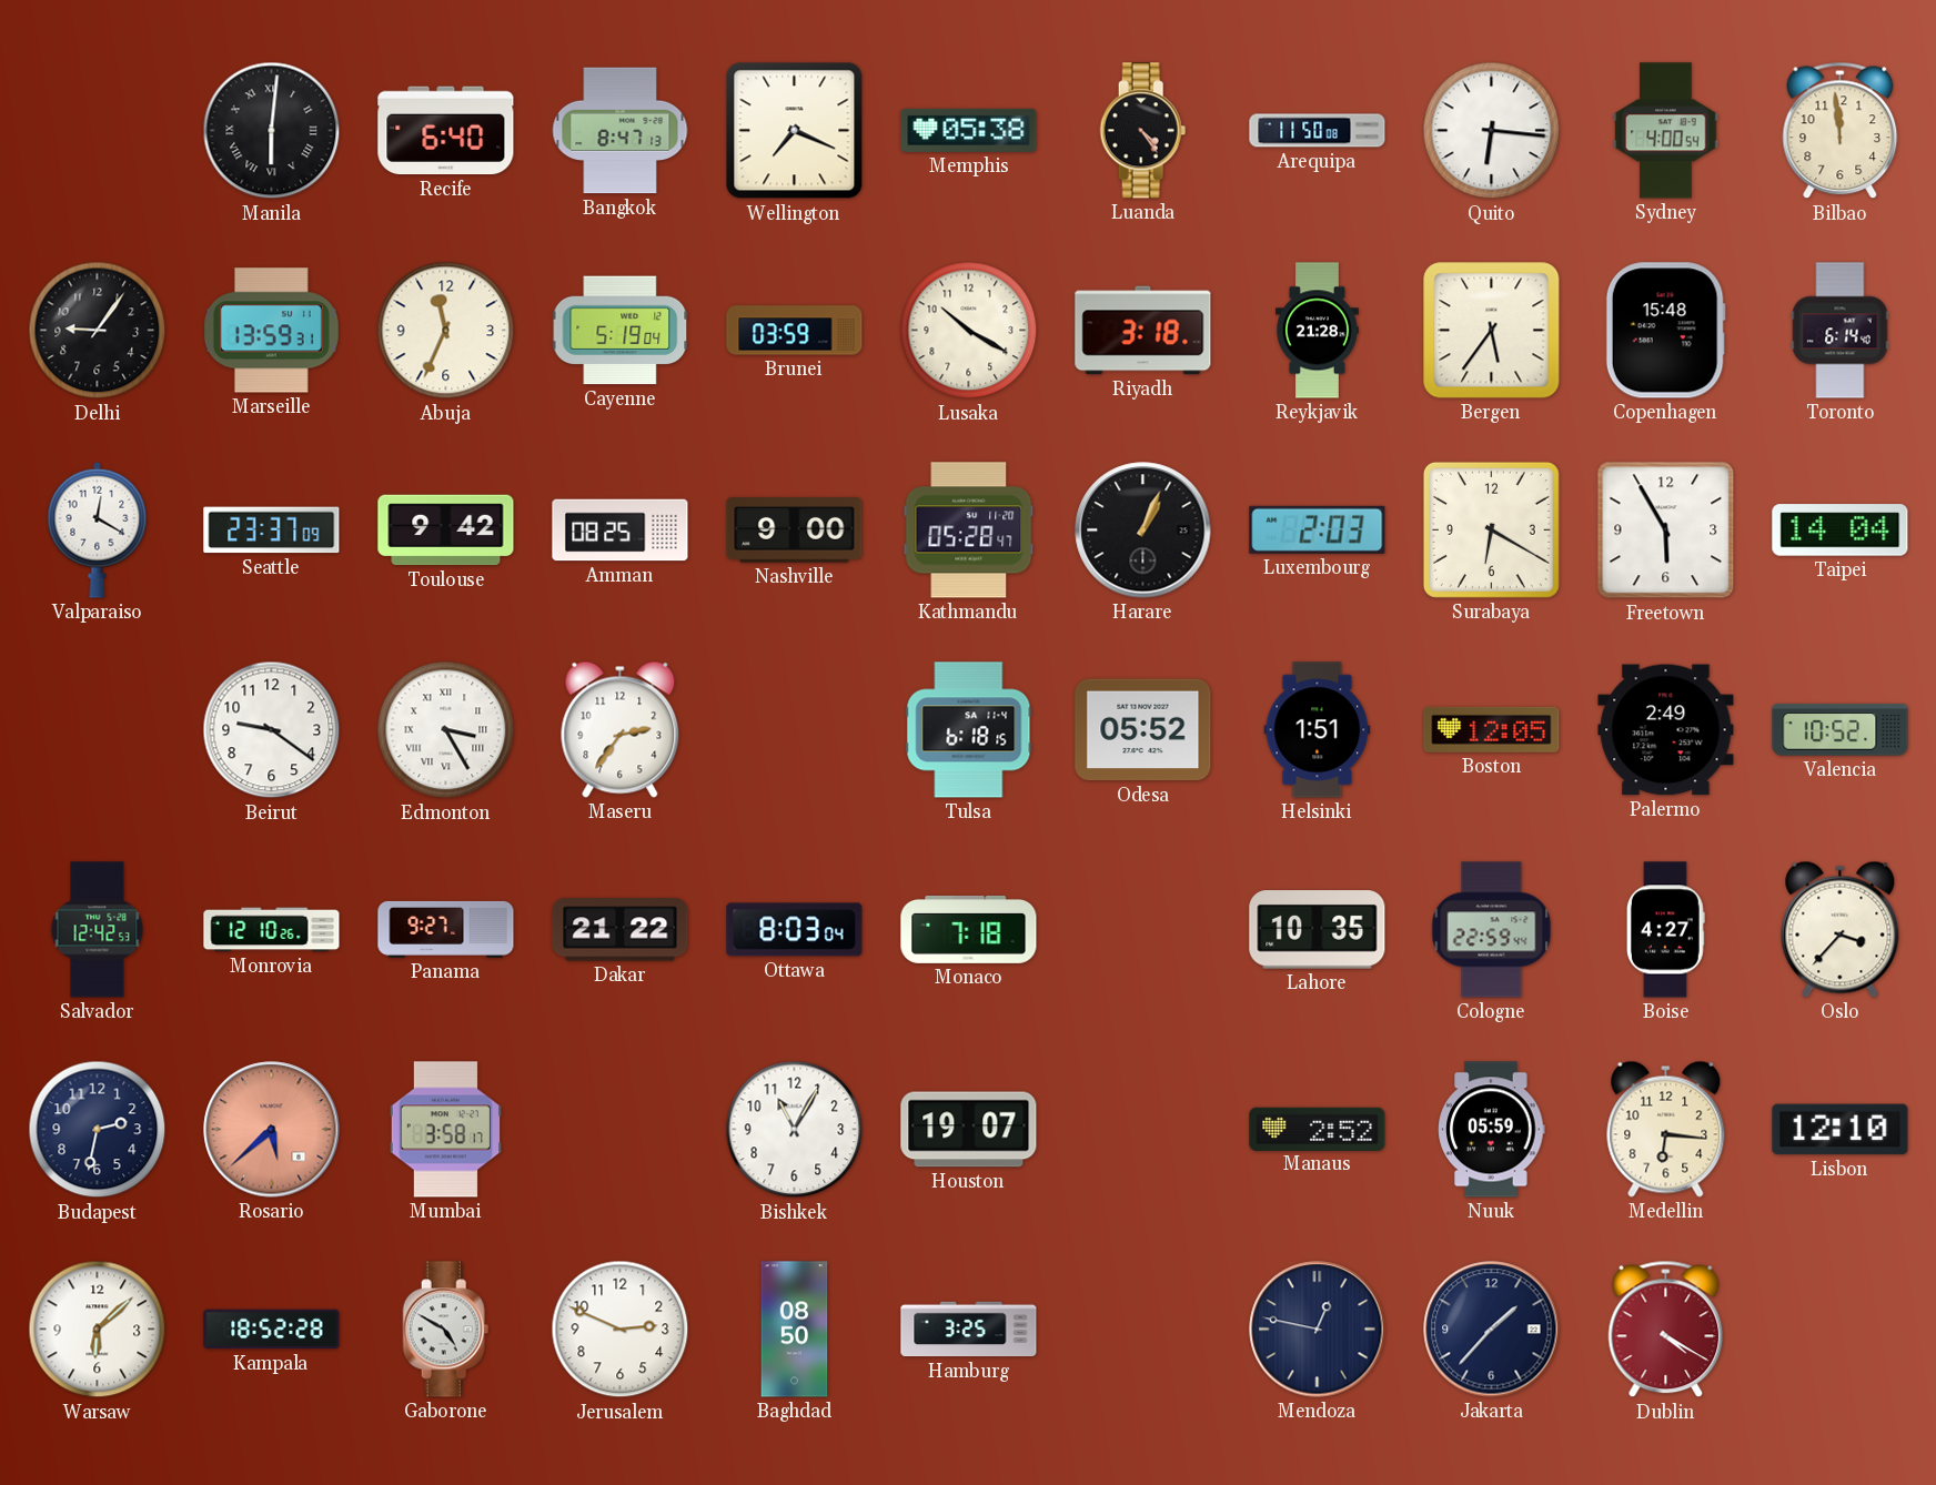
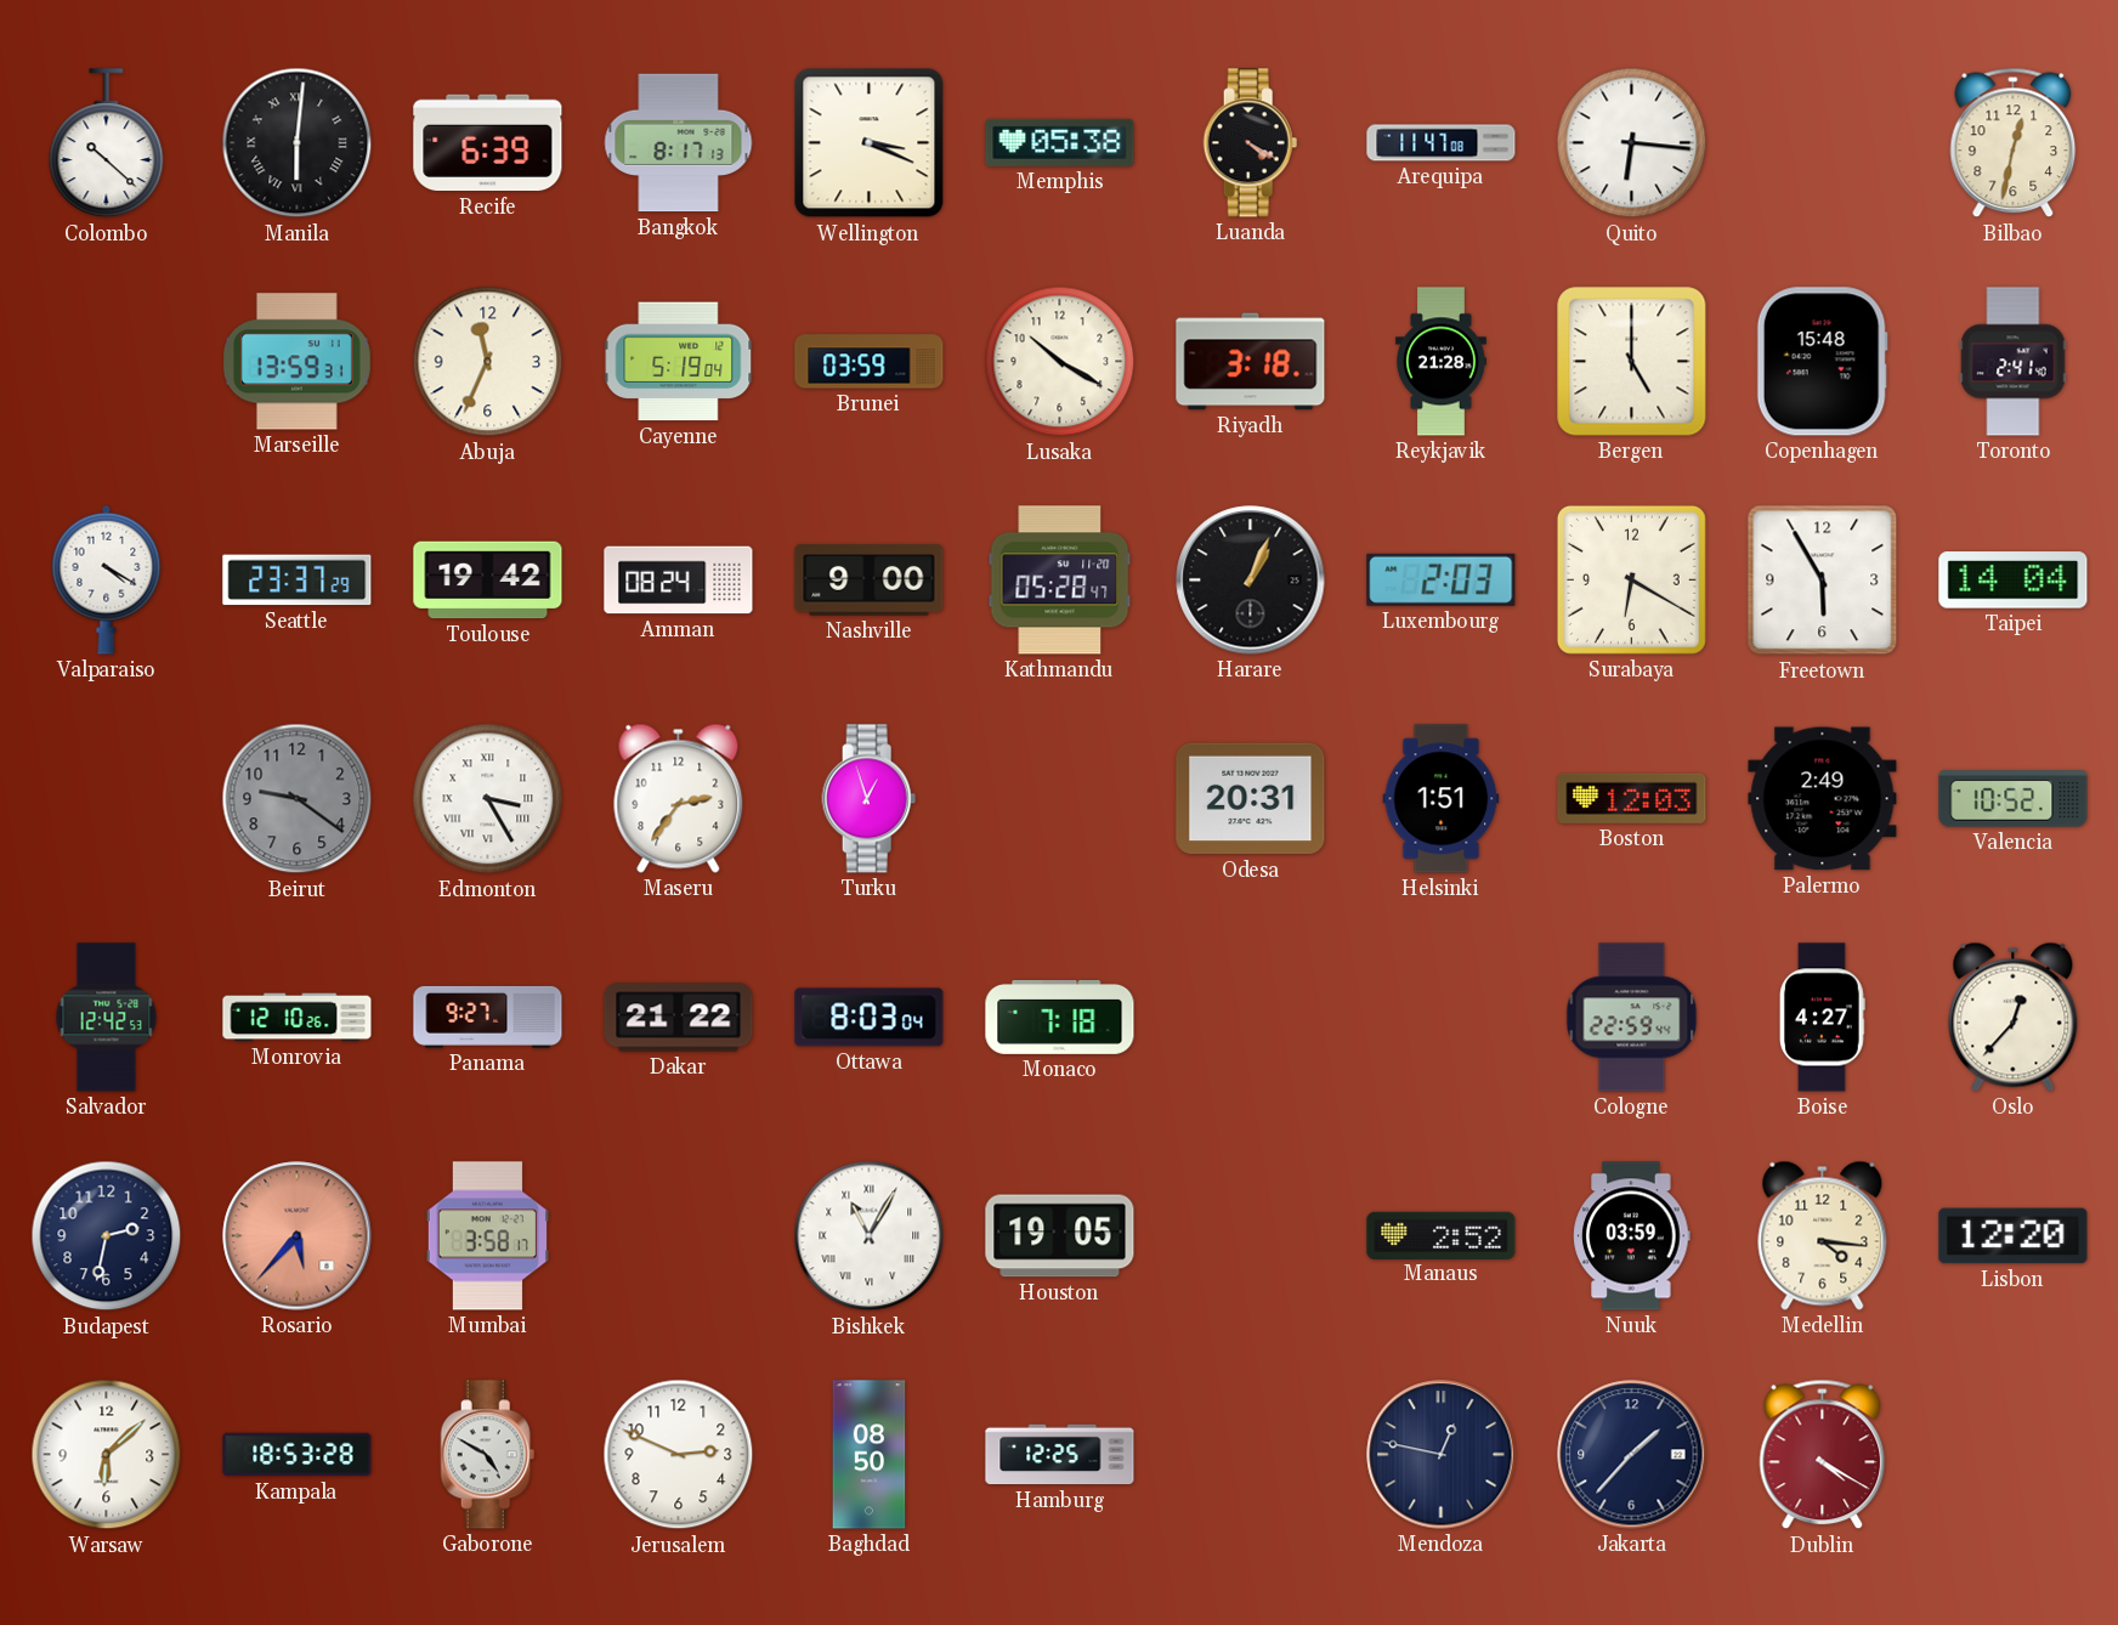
Colombo: none -> 10:22 (107, 143)
Recife: 6:40 -> 6:39 (488, 143)
Bangkok: 8:47 -> 8:17 (679, 143)
Wellington: 7:19 -> 3:19 (870, 143)
Luanda: 4:24 -> 4:20 (1251, 143)
Arequipa: 11:50 -> 11:47 (1442, 143)
Sydney: 4:00 -> none (1666, 131)
Bilbao: 11:59 -> 12:32 (2014, 143)
Delhi: 9:06 -> none (98, 331)
Bergen: 5:36 -> 5:00 (1632, 362)
Toronto: 6:14 -> 2:41 (2014, 362)
Valparaiso: 12:20 -> 4:20 (107, 579)
Seattle: 23:37:09 -> 23:37:29 (298, 581)
Toulouse: 9:42 -> 19:42 (488, 581)
Amman: 08:25 -> 08:24 (679, 581)
Beirut dial: white -> grey (298, 799)
Turku: none -> 12:57 (870, 799)
Tulsa: 6:18 -> none (969, 730)
Odesa: 05:52 -> 20:31 (1251, 799)
Boston: 12:05 -> 12:03 (1632, 798)
Lahore: 10:35 -> none (1318, 930)
Oslo: 3:37 -> 12:37 (2014, 1017)
Rosario: 5:38 -> 5:37 (298, 1236)
Bishkek numerals: Arabic -> Roman (870, 1236)
Houston: 19:07 -> 19:05 (1060, 1236)
Nuuk: 05:59 -> 03:59 (1632, 1236)
Medellin: 6:16 -> 4:16 (1823, 1235)
Lisbon: 12:10 -> 12:20 (2014, 1236)
Kampala: 18:52 -> 18:53 (298, 1455)
Hamburg: 3:25 -> 12:25 (1060, 1455)
